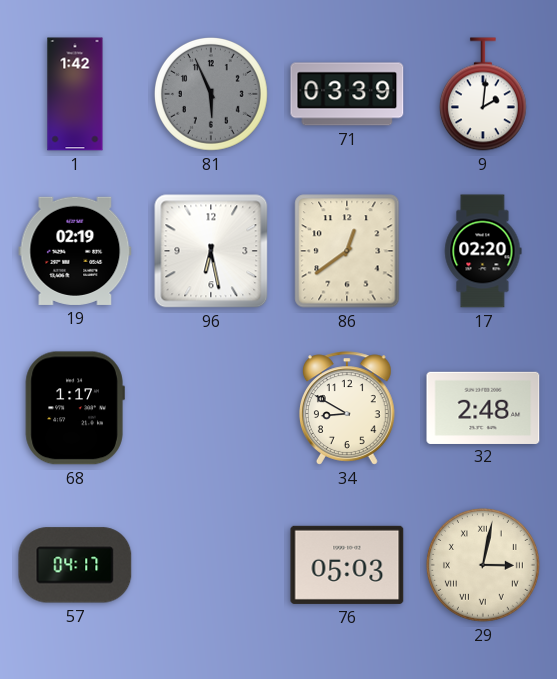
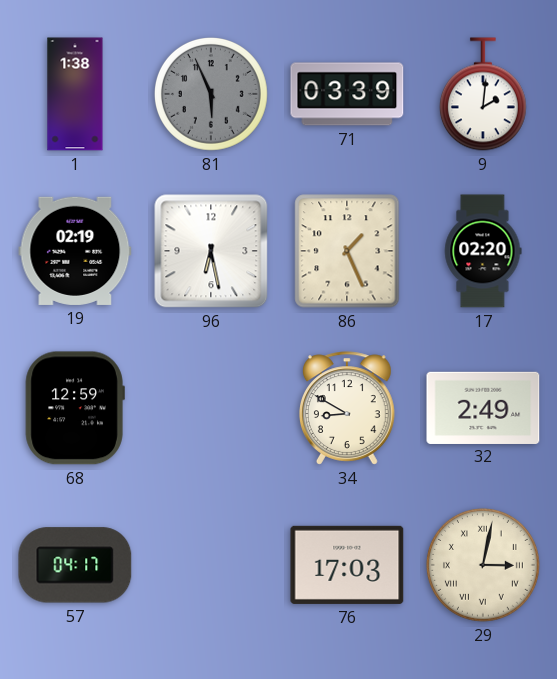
1: 1:42 -> 1:38 (75, 94)
86: 12:39 -> 1:26 (347, 251)
68: 1:17 -> 12:59 (75, 408)
32: 2:48 -> 2:49 (483, 407)
76: 05:03 -> 17:03 (347, 565)
